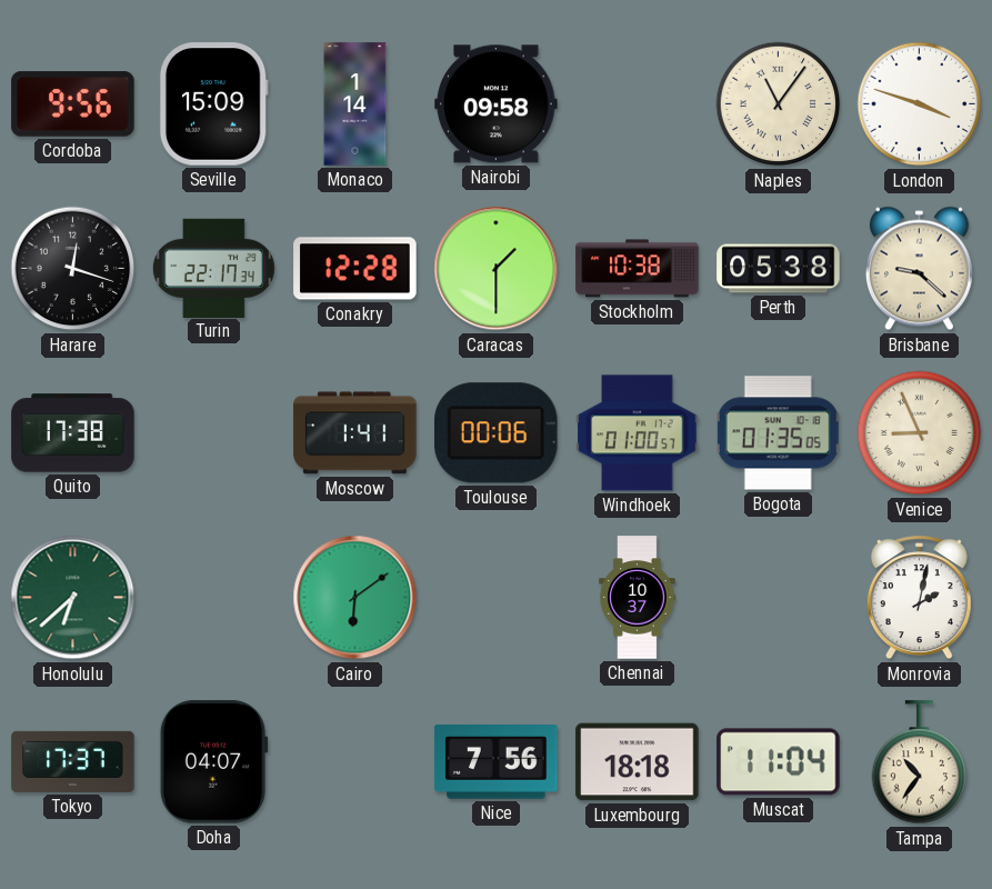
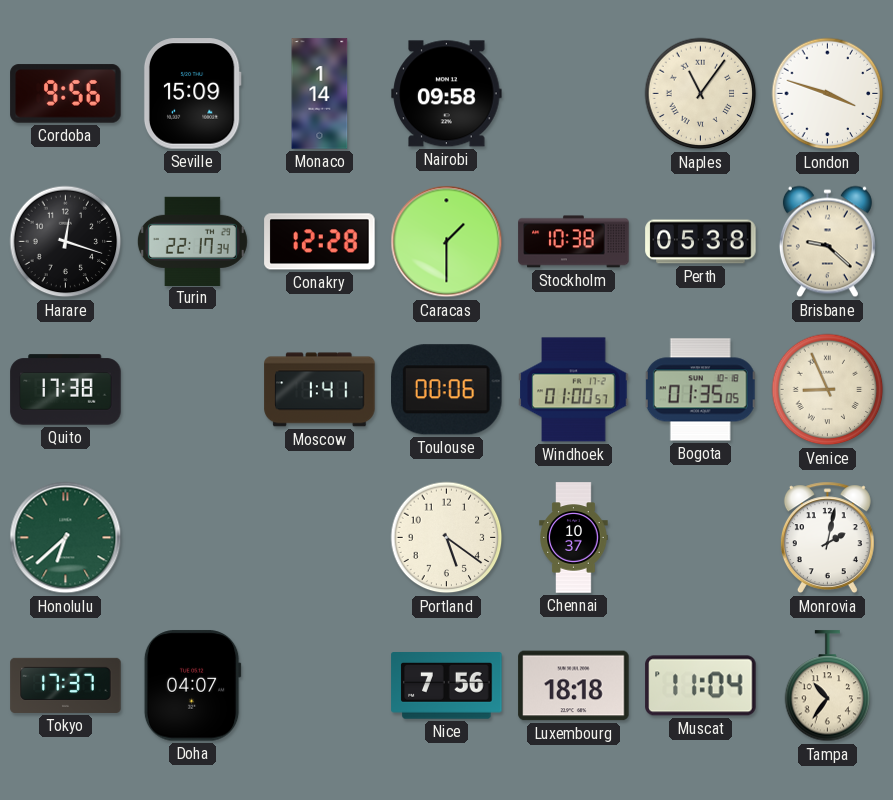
Cairo: 6:09 -> none (355, 598)
Portland: none -> 5:21 (447, 538)
